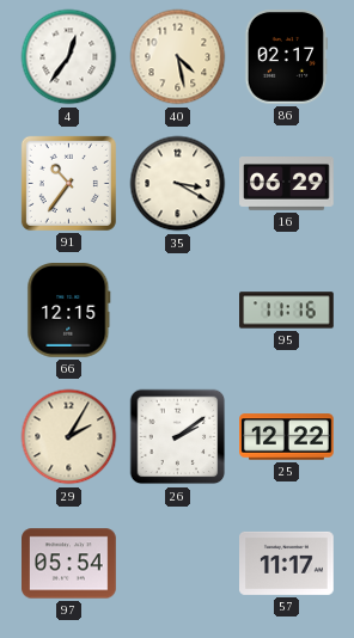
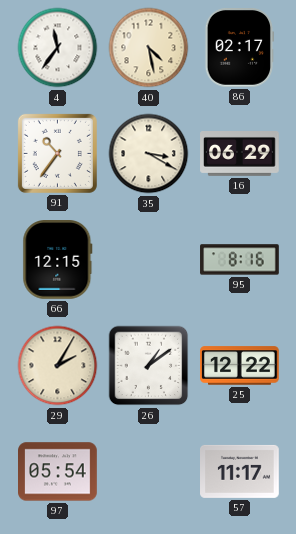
4: 12:36 -> 11:36 (58, 48)
95: 11:16 -> 8:16 (240, 260)
26: 2:09 -> 1:09 (149, 366)
